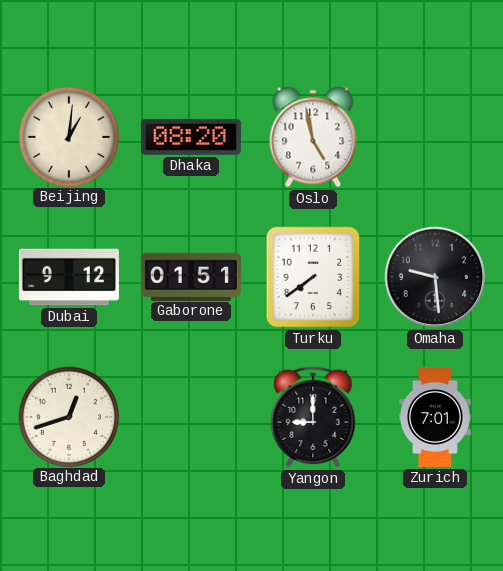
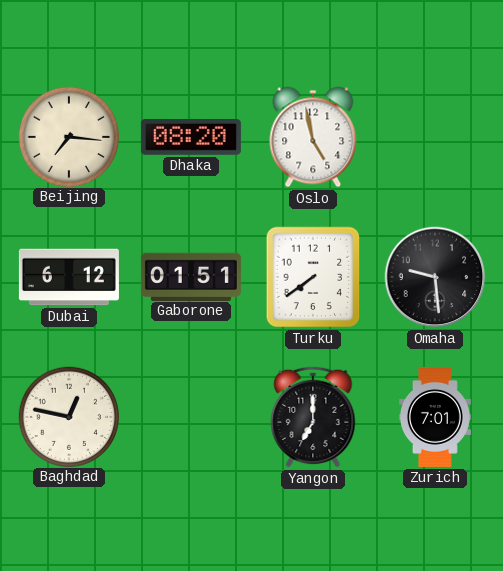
Beijing: 1:01 -> 7:16 (68, 136)
Dubai: 9:12 -> 6:12 (69, 277)
Baghdad: 12:42 -> 12:47 (68, 416)
Yangon: 9:00 -> 7:00 (313, 417)
